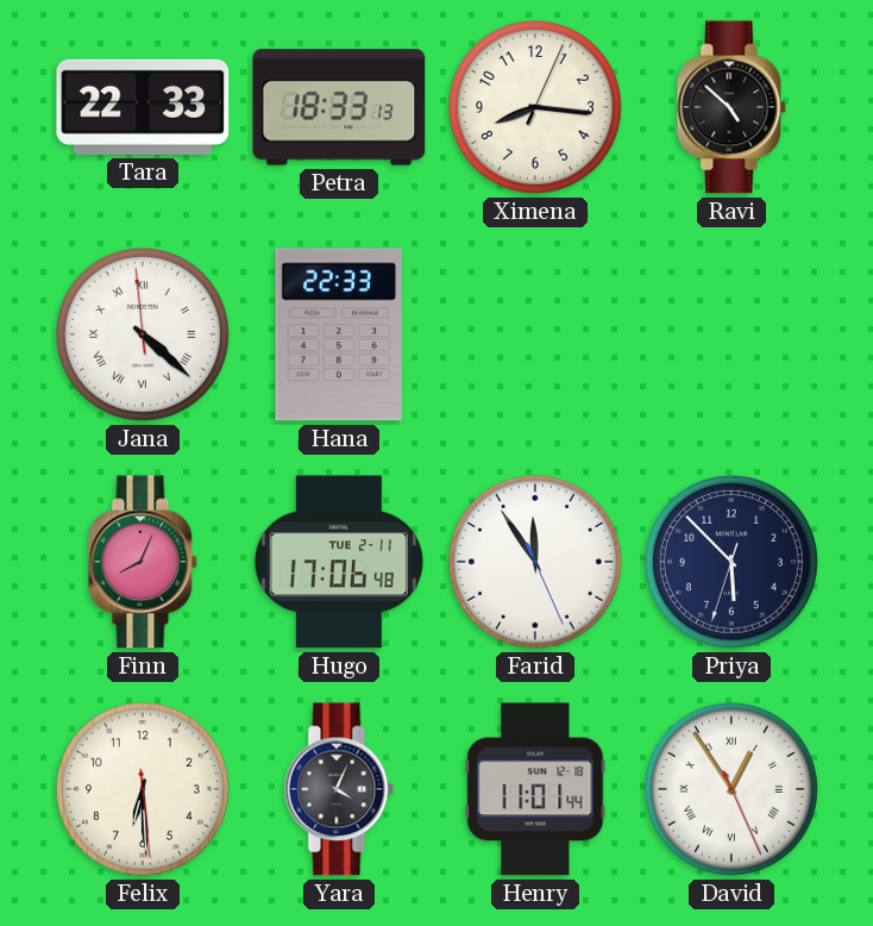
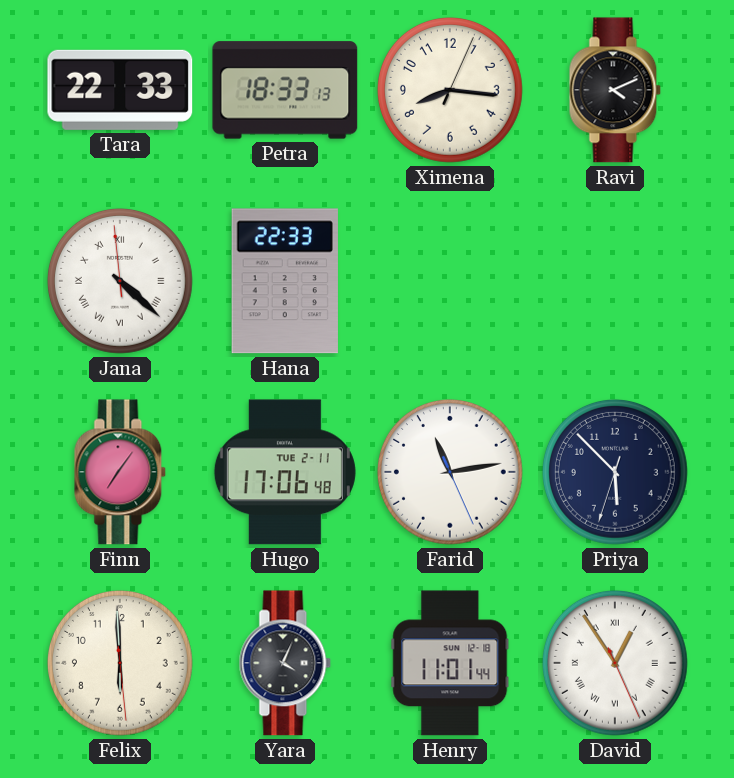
Ravi: 4:52 -> 4:11 (615, 90)
Finn: 8:04 -> 7:06 (120, 472)
Farid: 11:54 -> 11:13 (450, 472)
Felix: 6:29 -> 5:59 (120, 663)
